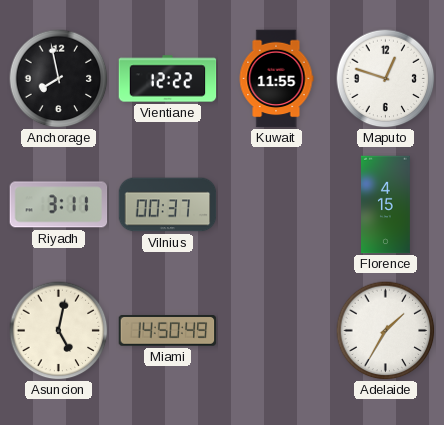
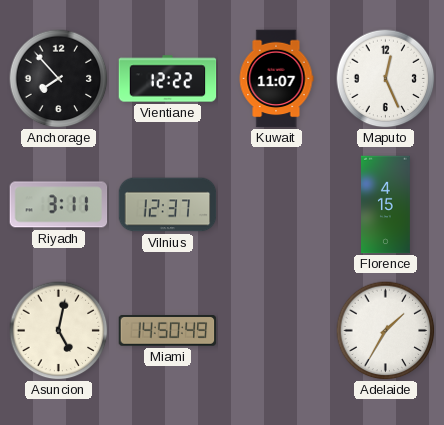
Anchorage: 7:58 -> 7:53 (59, 79)
Kuwait: 11:55 -> 11:07 (276, 79)
Maputo: 12:48 -> 12:26 (386, 79)
Vilnius: 00:37 -> 12:37 (168, 205)
